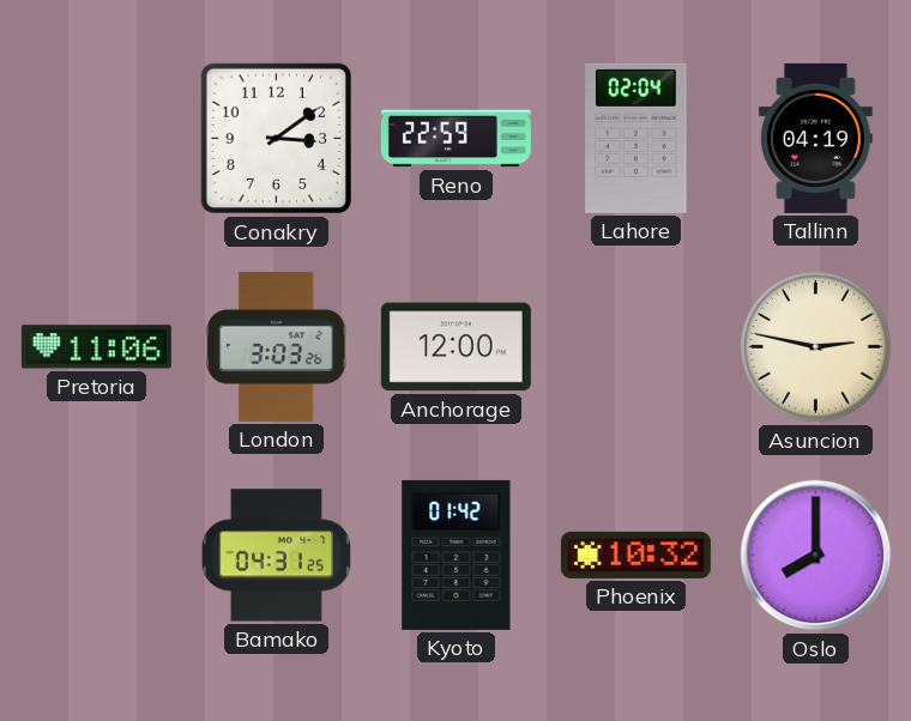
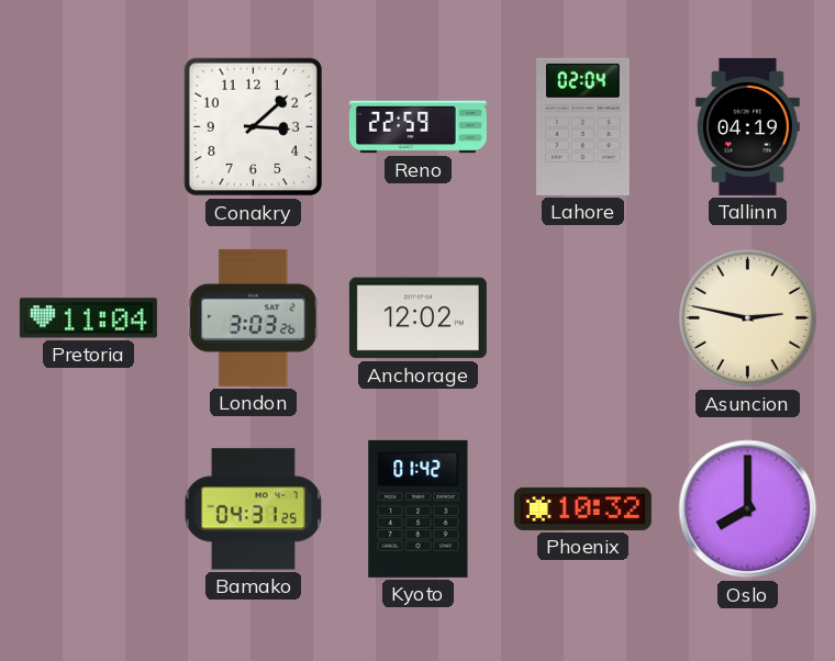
Conakry: 3:09 -> 3:08 (254, 127)
Pretoria: 11:06 -> 11:04 (88, 318)
Anchorage: 12:00 -> 12:02 (417, 318)
